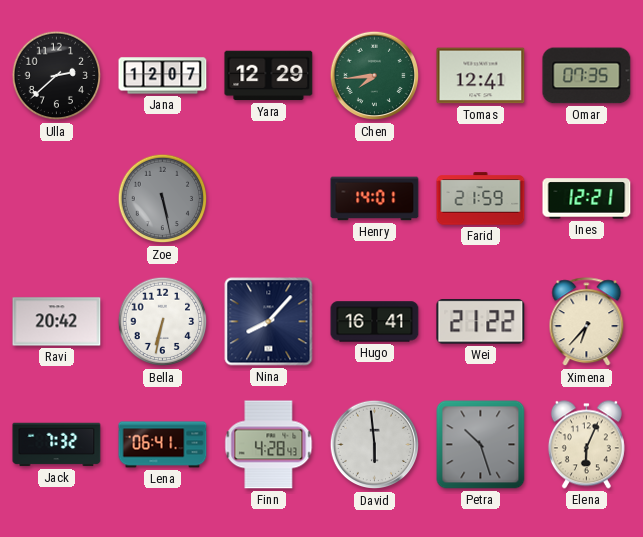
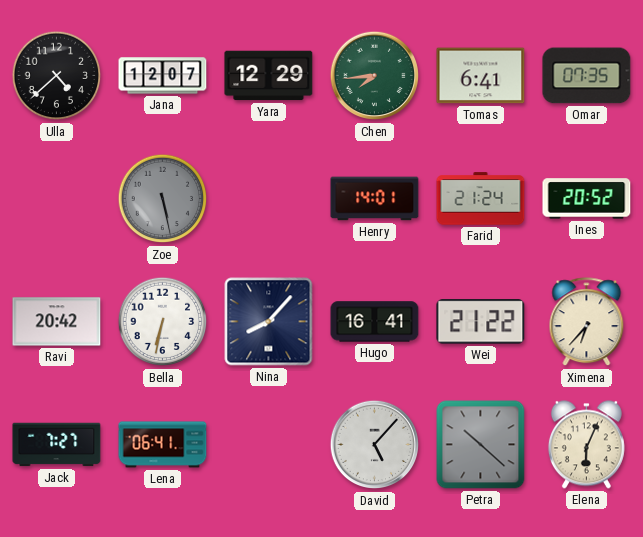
Ulla: 2:38 -> 4:38 (57, 76)
Tomas: 12:41 -> 6:41 (481, 76)
Farid: 21:59 -> 21:24 (481, 199)
Ines: 12:21 -> 20:52 (587, 199)
Jack: 7:32 -> 7:27 (57, 445)
Finn: 4:28 -> none (269, 445)
David: 5:59 -> 5:07 (375, 445)
Petra: 10:27 -> 10:22 (481, 445)
